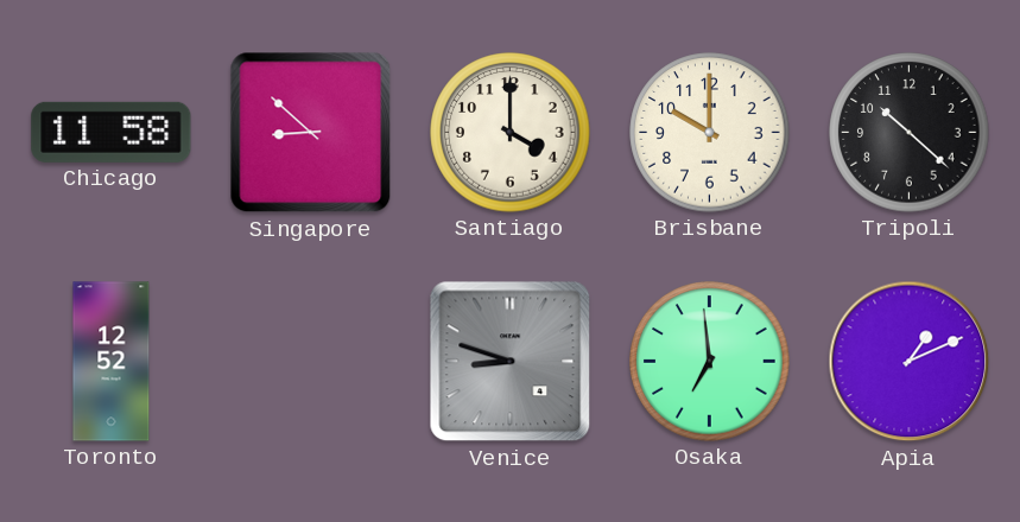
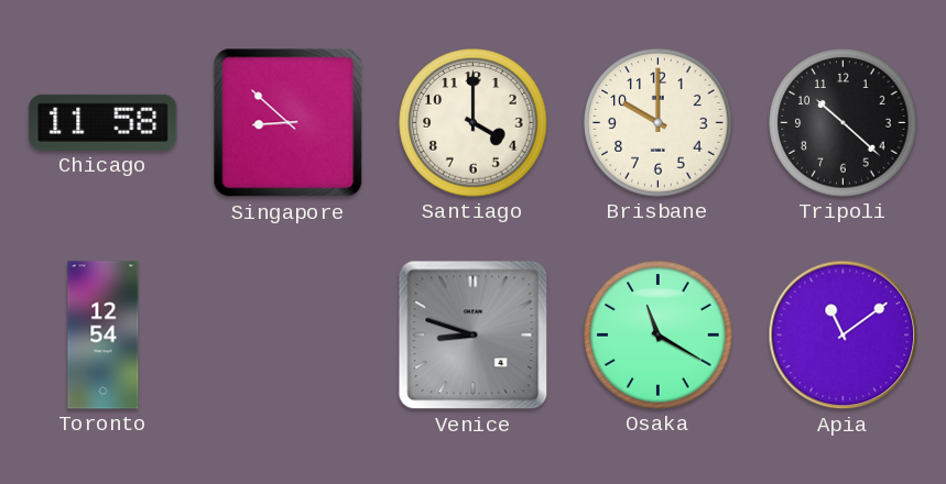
Toronto: 12:52 -> 12:54 (104, 335)
Osaka: 6:59 -> 11:20 (659, 335)
Apia: 1:11 -> 11:09 (844, 335)
